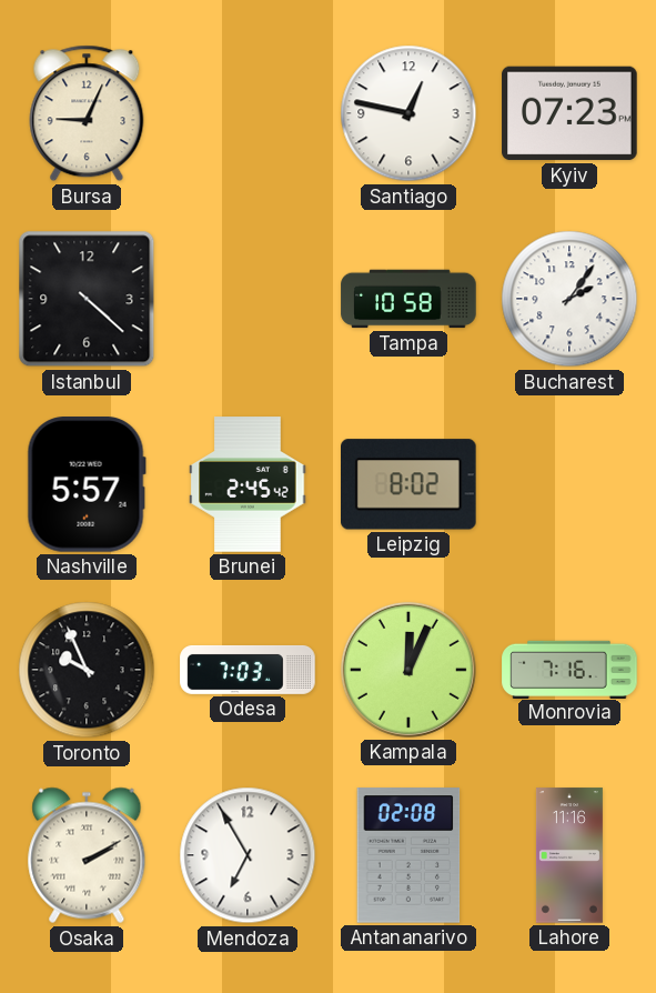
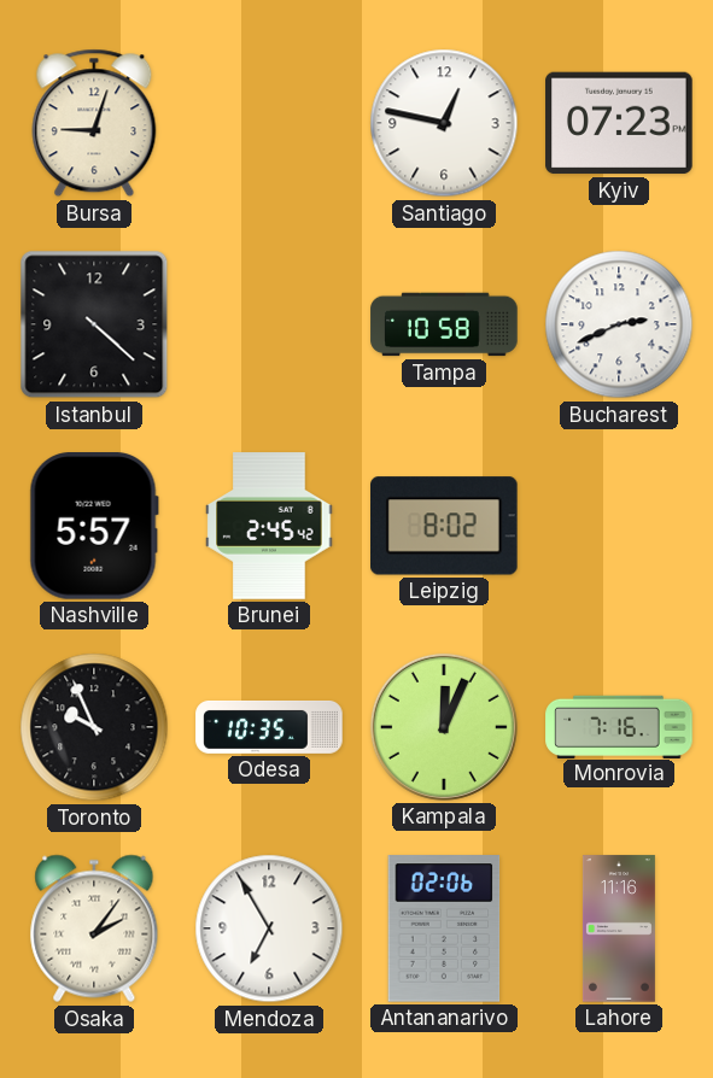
Bursa: 9:04 -> 9:03 (94, 123)
Bucharest: 2:06 -> 2:41 (619, 324)
Odesa: 7:03 -> 10:35 (269, 727)
Osaka: 2:10 -> 2:06 (94, 928)
Antananarivo: 02:08 -> 02:06 (444, 928)
